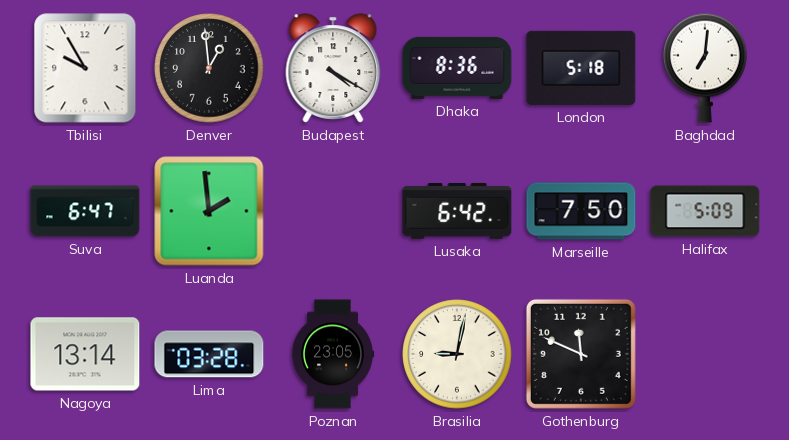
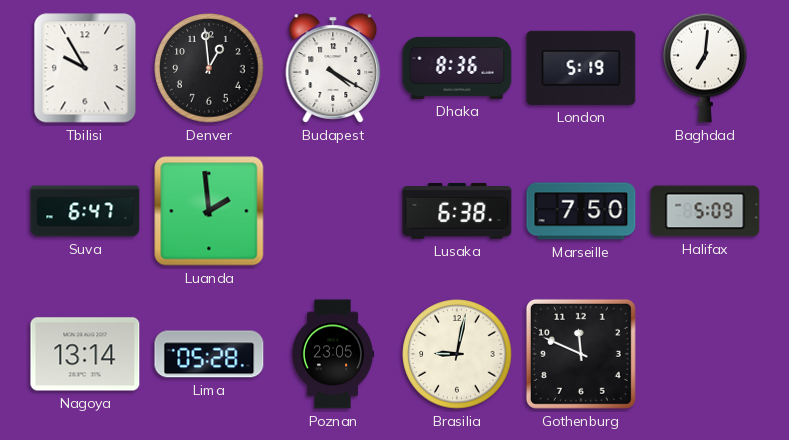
London: 5:18 -> 5:19 (581, 68)
Lusaka: 6:42 -> 6:38 (457, 211)
Lima: 03:28 -> 05:28 (209, 354)
